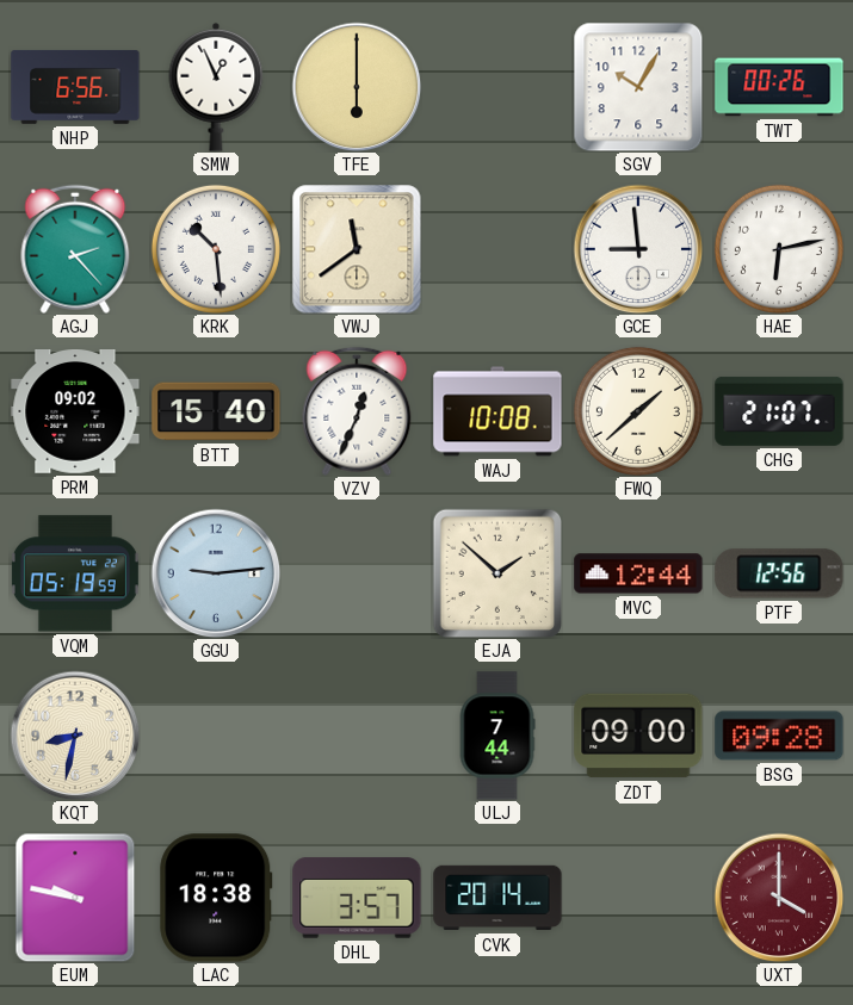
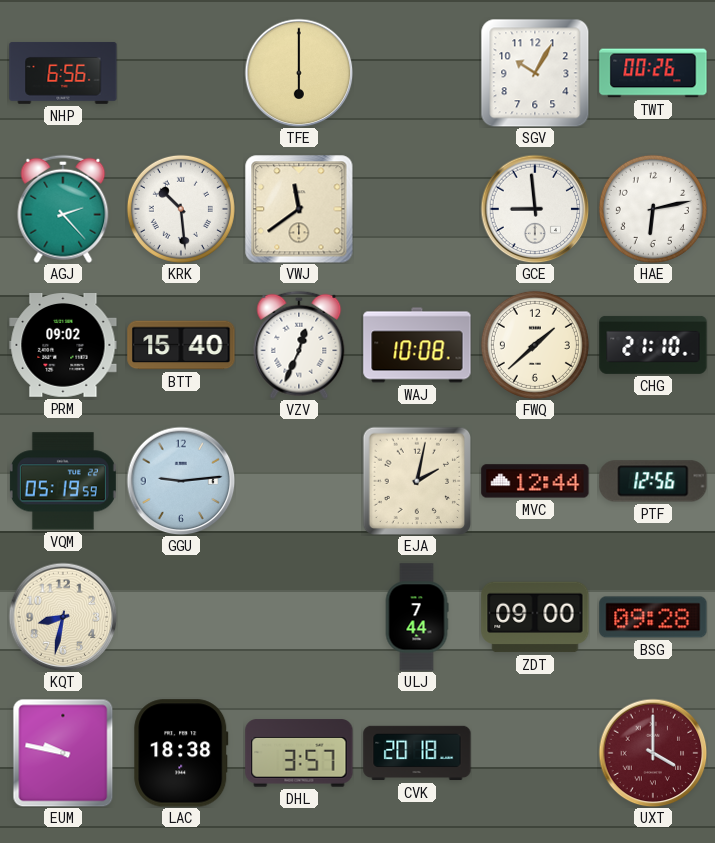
SMW: 12:56 -> none (216, 87)
CHG: 21:07 -> 21:10 (653, 345)
EJA: 1:52 -> 2:02 (417, 481)
CVK: 20:14 -> 20:18 (417, 753)
